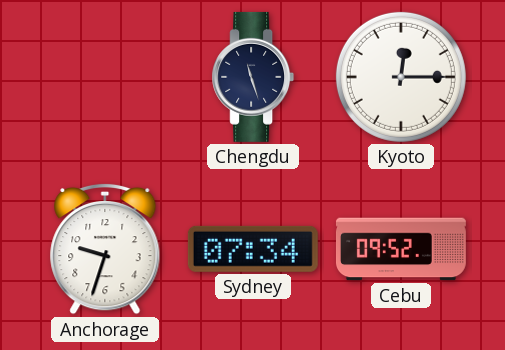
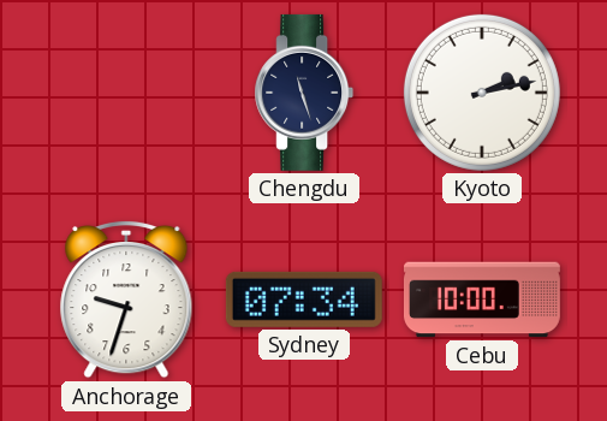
Kyoto: 12:15 -> 2:13 (482, 93)
Cebu: 09:52 -> 10:00 (482, 300)
